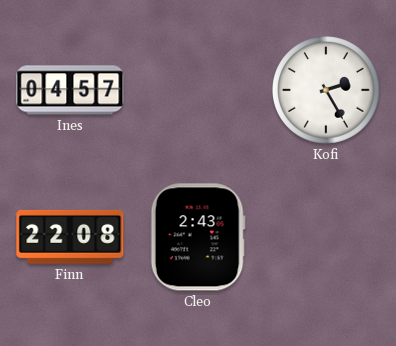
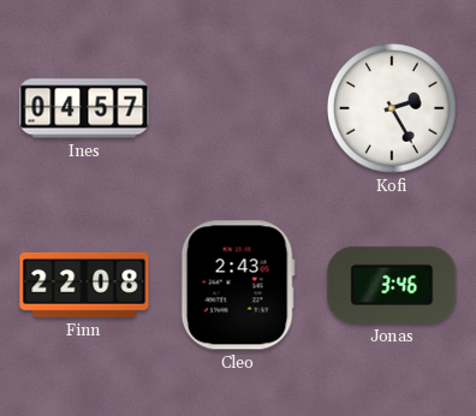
Jonas: none -> 3:46 (392, 285)
